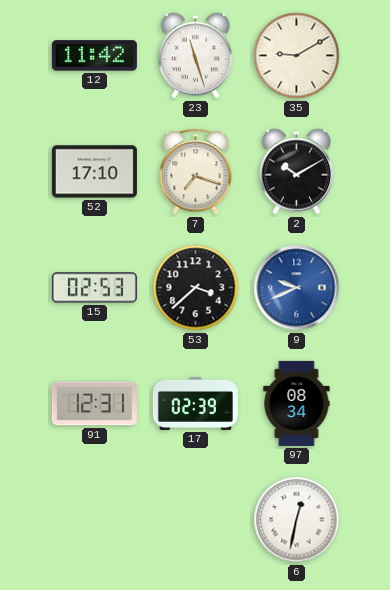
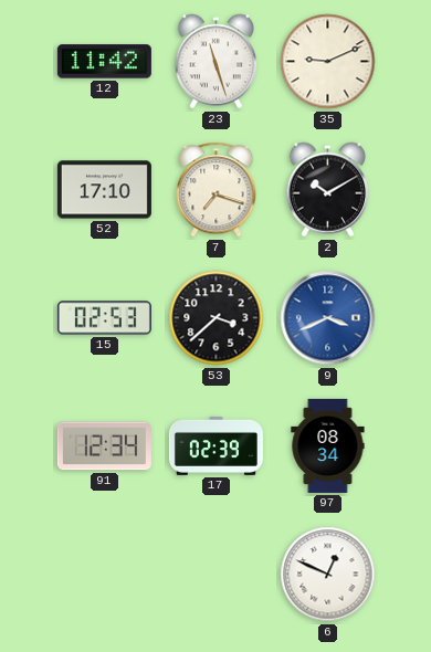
35: 9:10 -> 9:11 (328, 62)
9: 9:41 -> 3:41 (328, 318)
91: 12:31 -> 12:34 (104, 446)
6: 12:32 -> 12:49 (328, 575)
